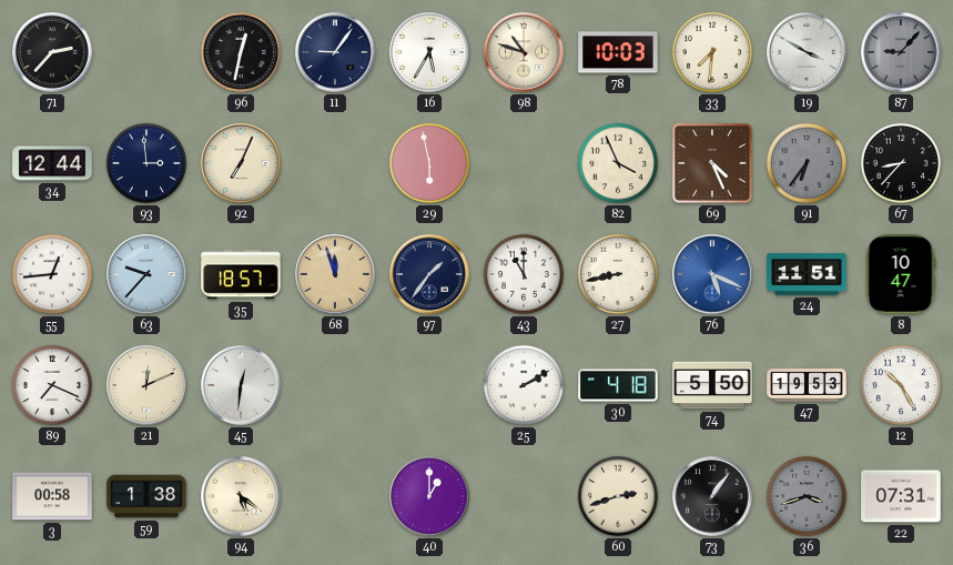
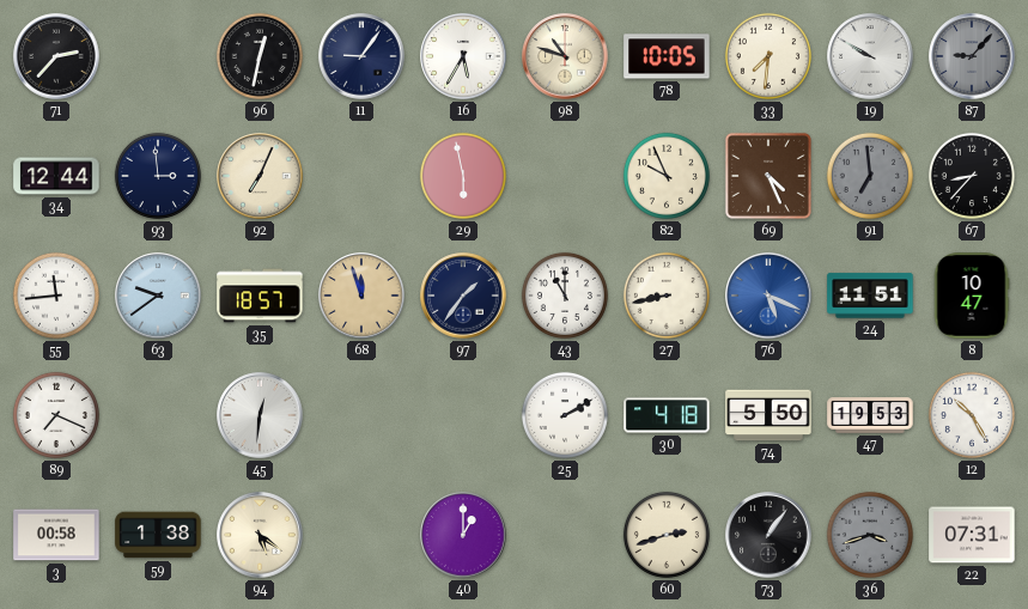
78: 10:03 -> 10:05 (667, 56)
19: 3:50 -> 9:50 (870, 56)
82: 3:56 -> 9:56 (667, 176)
91: 6:36 -> 6:59 (870, 176)
55: 12:44 -> 11:44 (56, 296)
63: 9:37 -> 9:39 (158, 296)
21: 12:11 -> none (146, 385)
